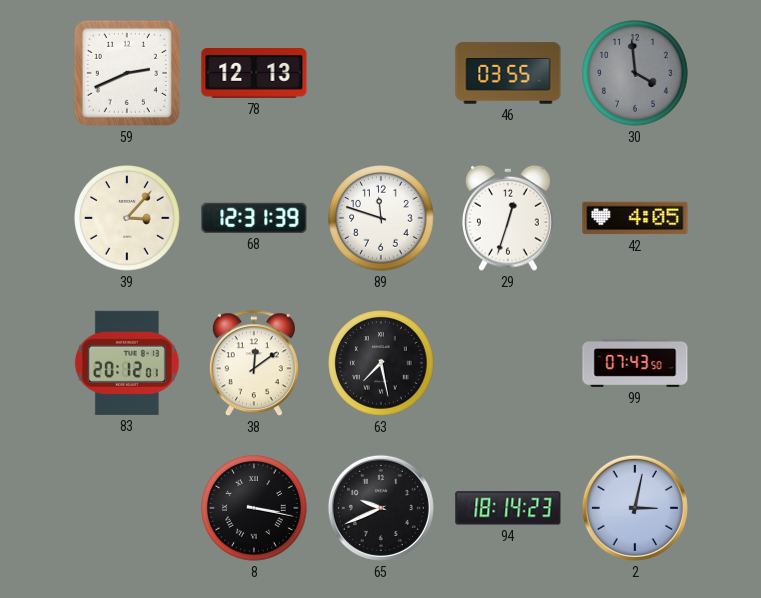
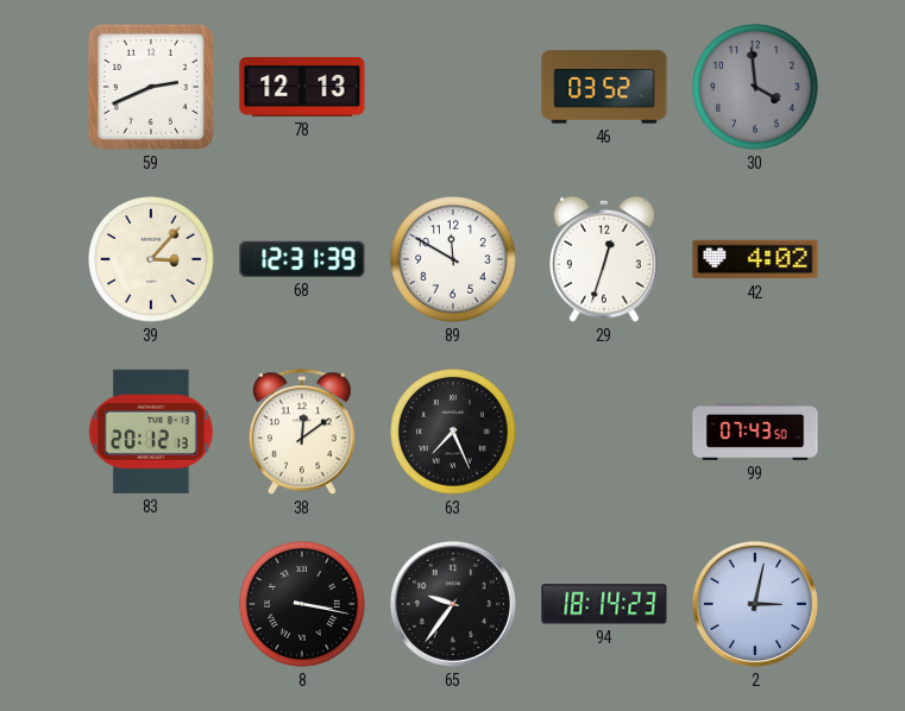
46: 03:55 -> 03:52 (604, 87)
89: 11:48 -> 11:50 (453, 259)
42: 4:05 -> 4:02 (755, 259)
83: 20:12:01 -> 20:12:13 (151, 432)
63: 7:28 -> 7:26 (453, 432)
65: 9:41 -> 9:36 (453, 604)
